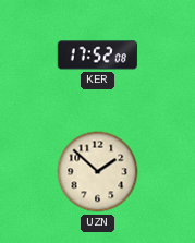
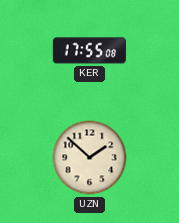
KER: 17:52 -> 17:55 (89, 51)
